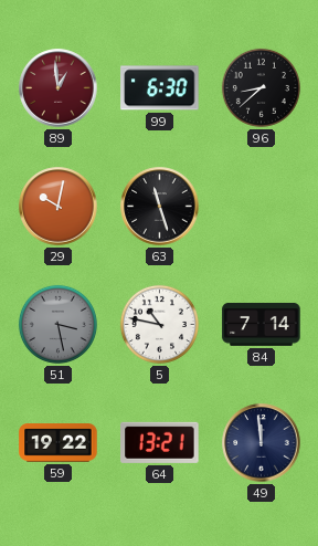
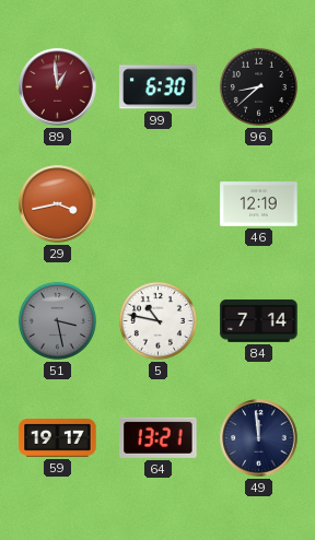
29: 10:02 -> 3:43 (58, 204)
63: 11:27 -> none (160, 207)
46: none -> 12:19 (259, 204)
59: 19:22 -> 19:17 (58, 438)
